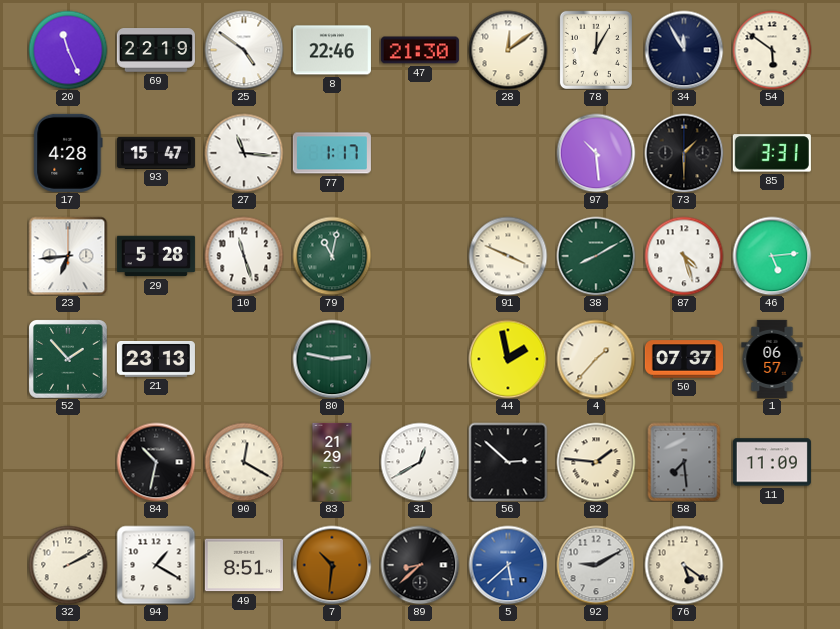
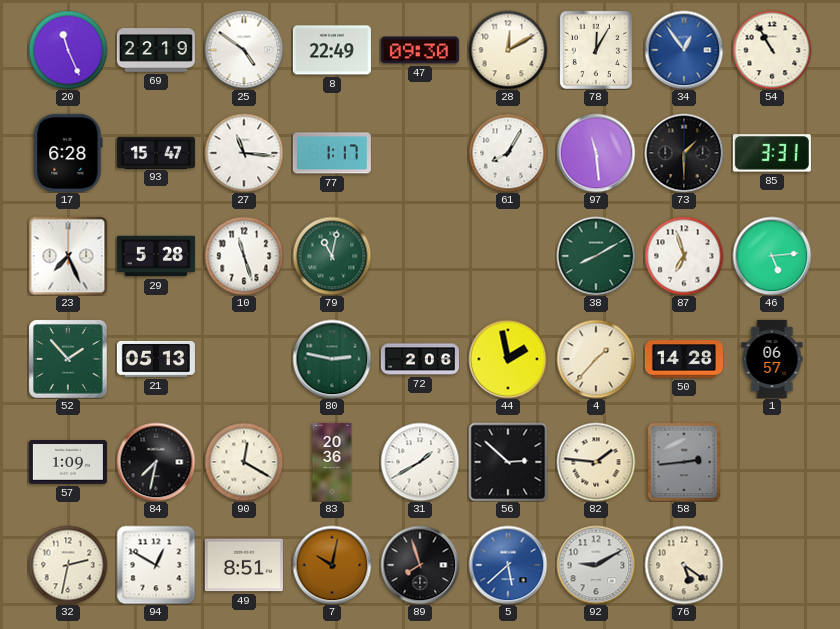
8: 22:46 -> 22:49 (332, 50)
47: 21:30 -> 09:30 (420, 50)
28: 12:09 -> 12:10 (508, 50)
34: 11:55 -> 12:54 (684, 50)
34 dial: navy -> blue (684, 50)
54: 5:51 -> 10:55 (772, 50)
17: 4:28 -> 6:28 (68, 153)
61: none -> 8:05 (508, 153)
97: 10:29 -> 11:29 (596, 153)
23: 6:44 -> 7:26 (68, 256)
91: 3:49 -> none (508, 256)
87: 4:27 -> 6:57 (684, 256)
21: 23:13 -> 05:13 (156, 360)
72: none -> 2:06 (420, 359)
50: 07:37 -> 14:28 (684, 359)
57: none -> 1:09 (68, 463)
84: 10:32 -> 7:32 (156, 462)
83: 21:29 -> 20:36 (332, 462)
31: 12:40 -> 1:40 (420, 462)
58: 7:29 -> 2:44 (684, 462)
11: 11:09 -> none (772, 462)
32: 2:10 -> 2:32 (68, 565)
94: 1:20 -> 12:50 (156, 565)
7: 10:31 -> 10:02 (332, 565)
89: 8:38 -> 7:57 (420, 565)
